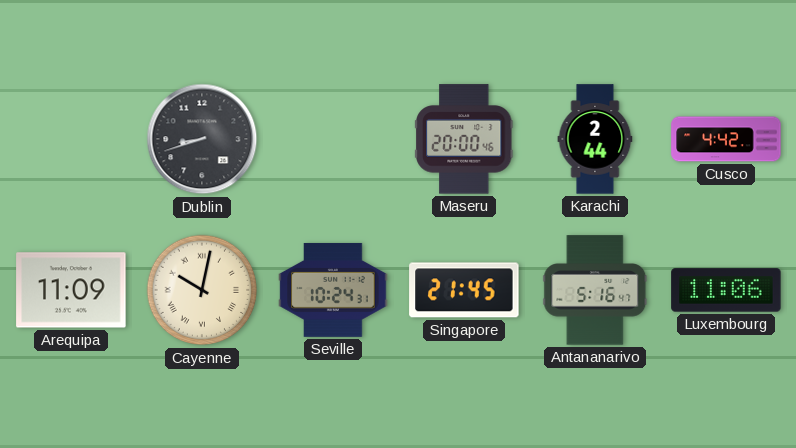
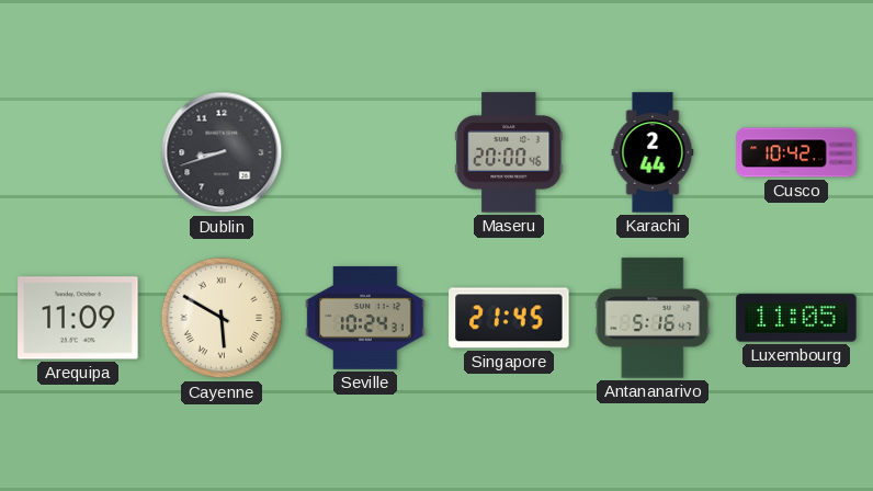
Cusco: 4:42 -> 10:42 (796, 152)
Cayenne: 10:02 -> 5:50 (222, 318)
Luxembourg: 11:06 -> 11:05 (796, 318)
